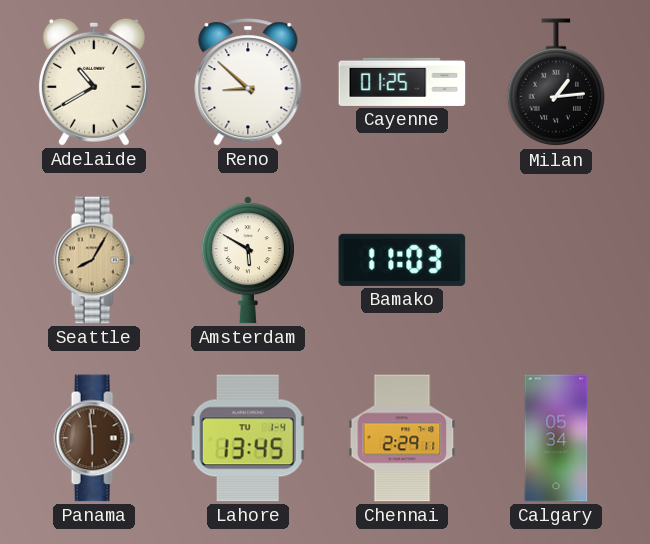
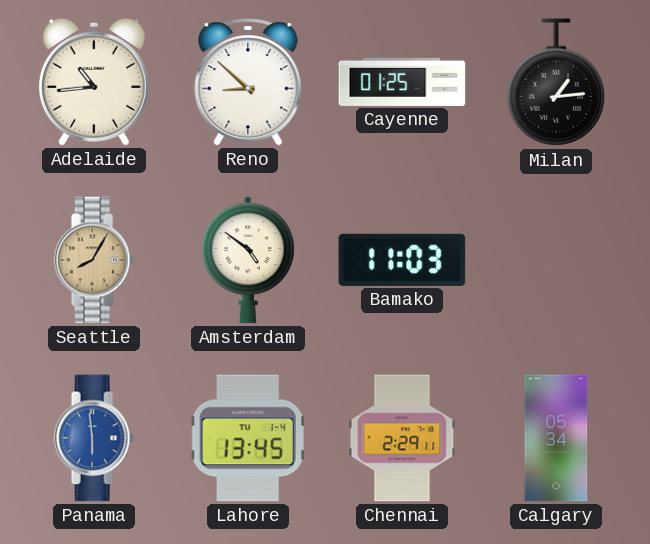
Adelaide: 10:40 -> 10:44 (94, 82)
Amsterdam: 5:50 -> 4:51 (248, 260)
Panama dial: brown -> blue (94, 438)
